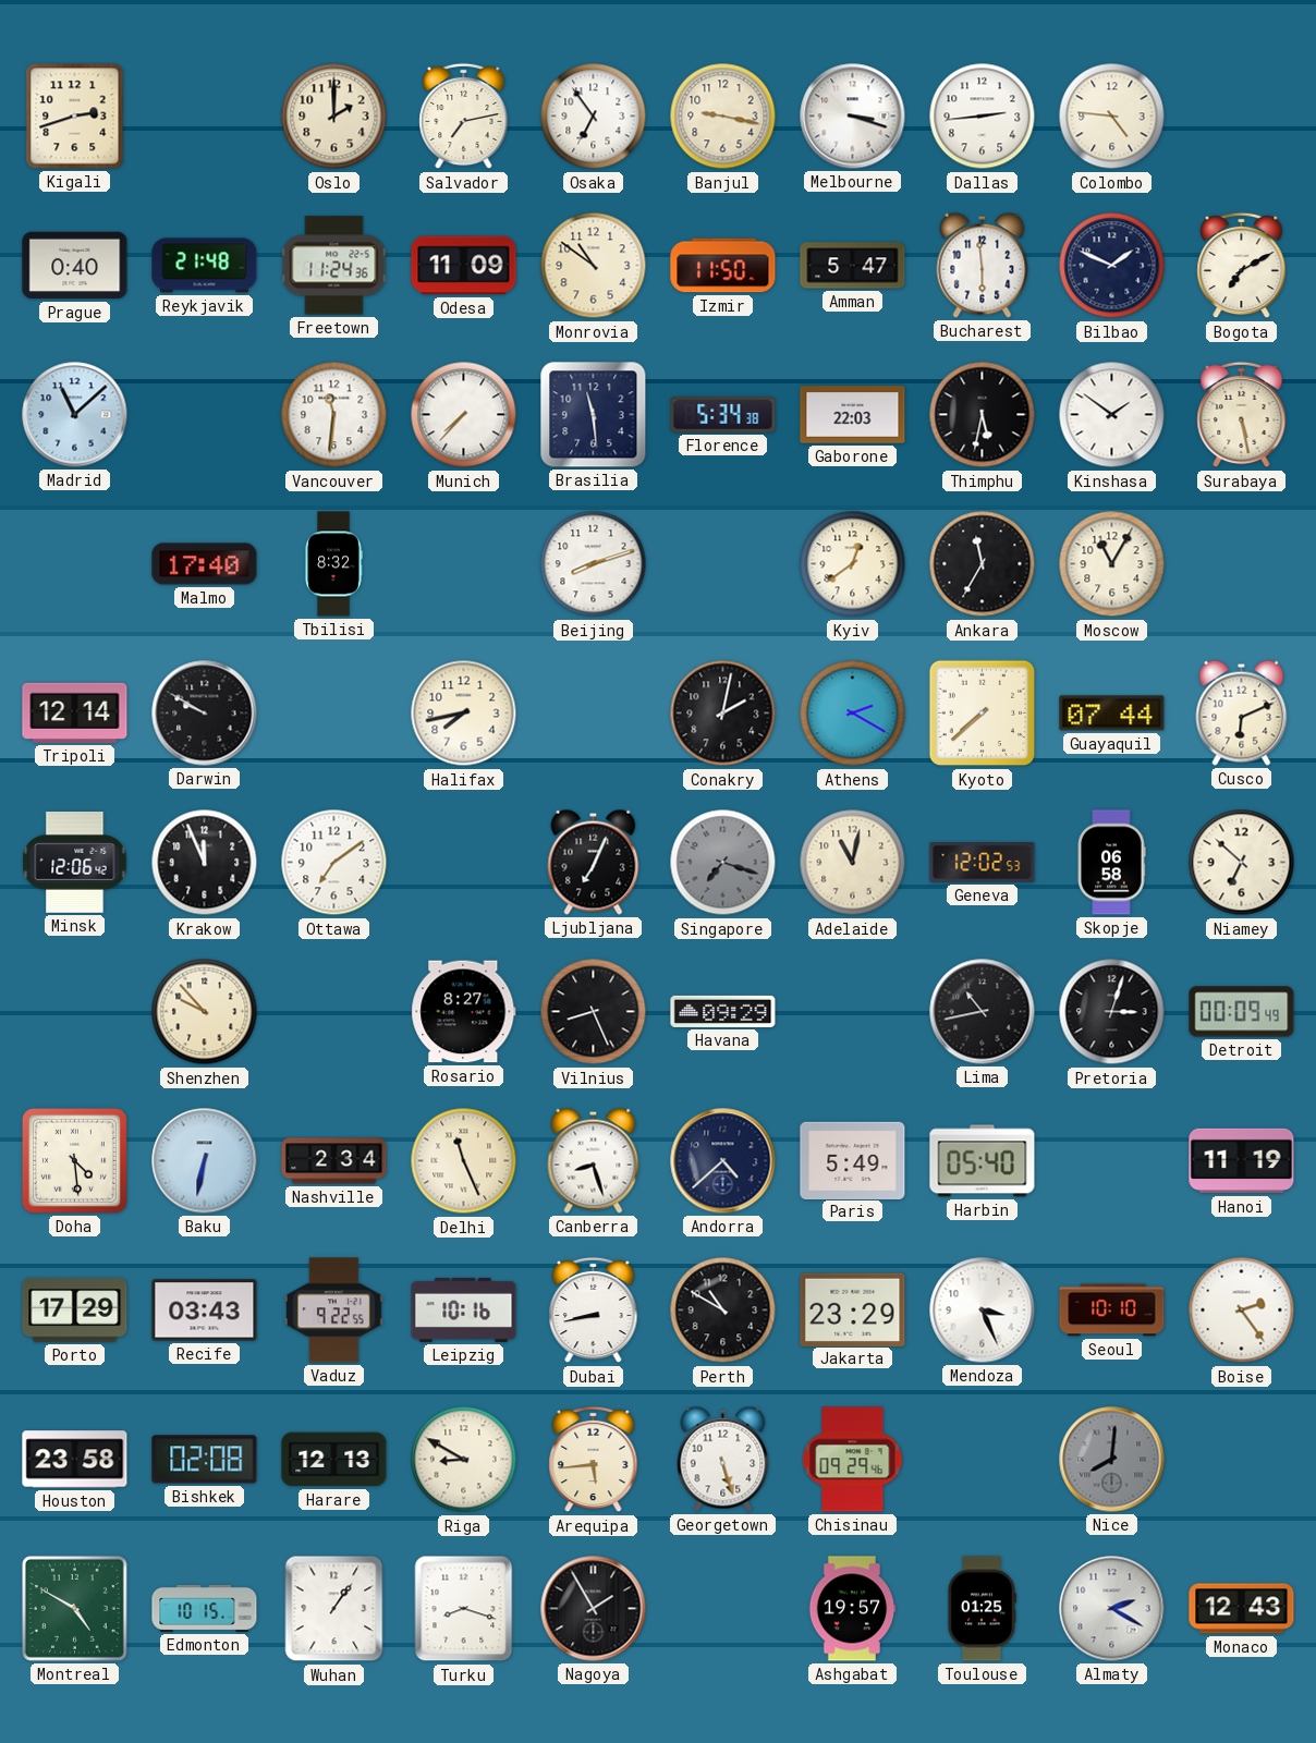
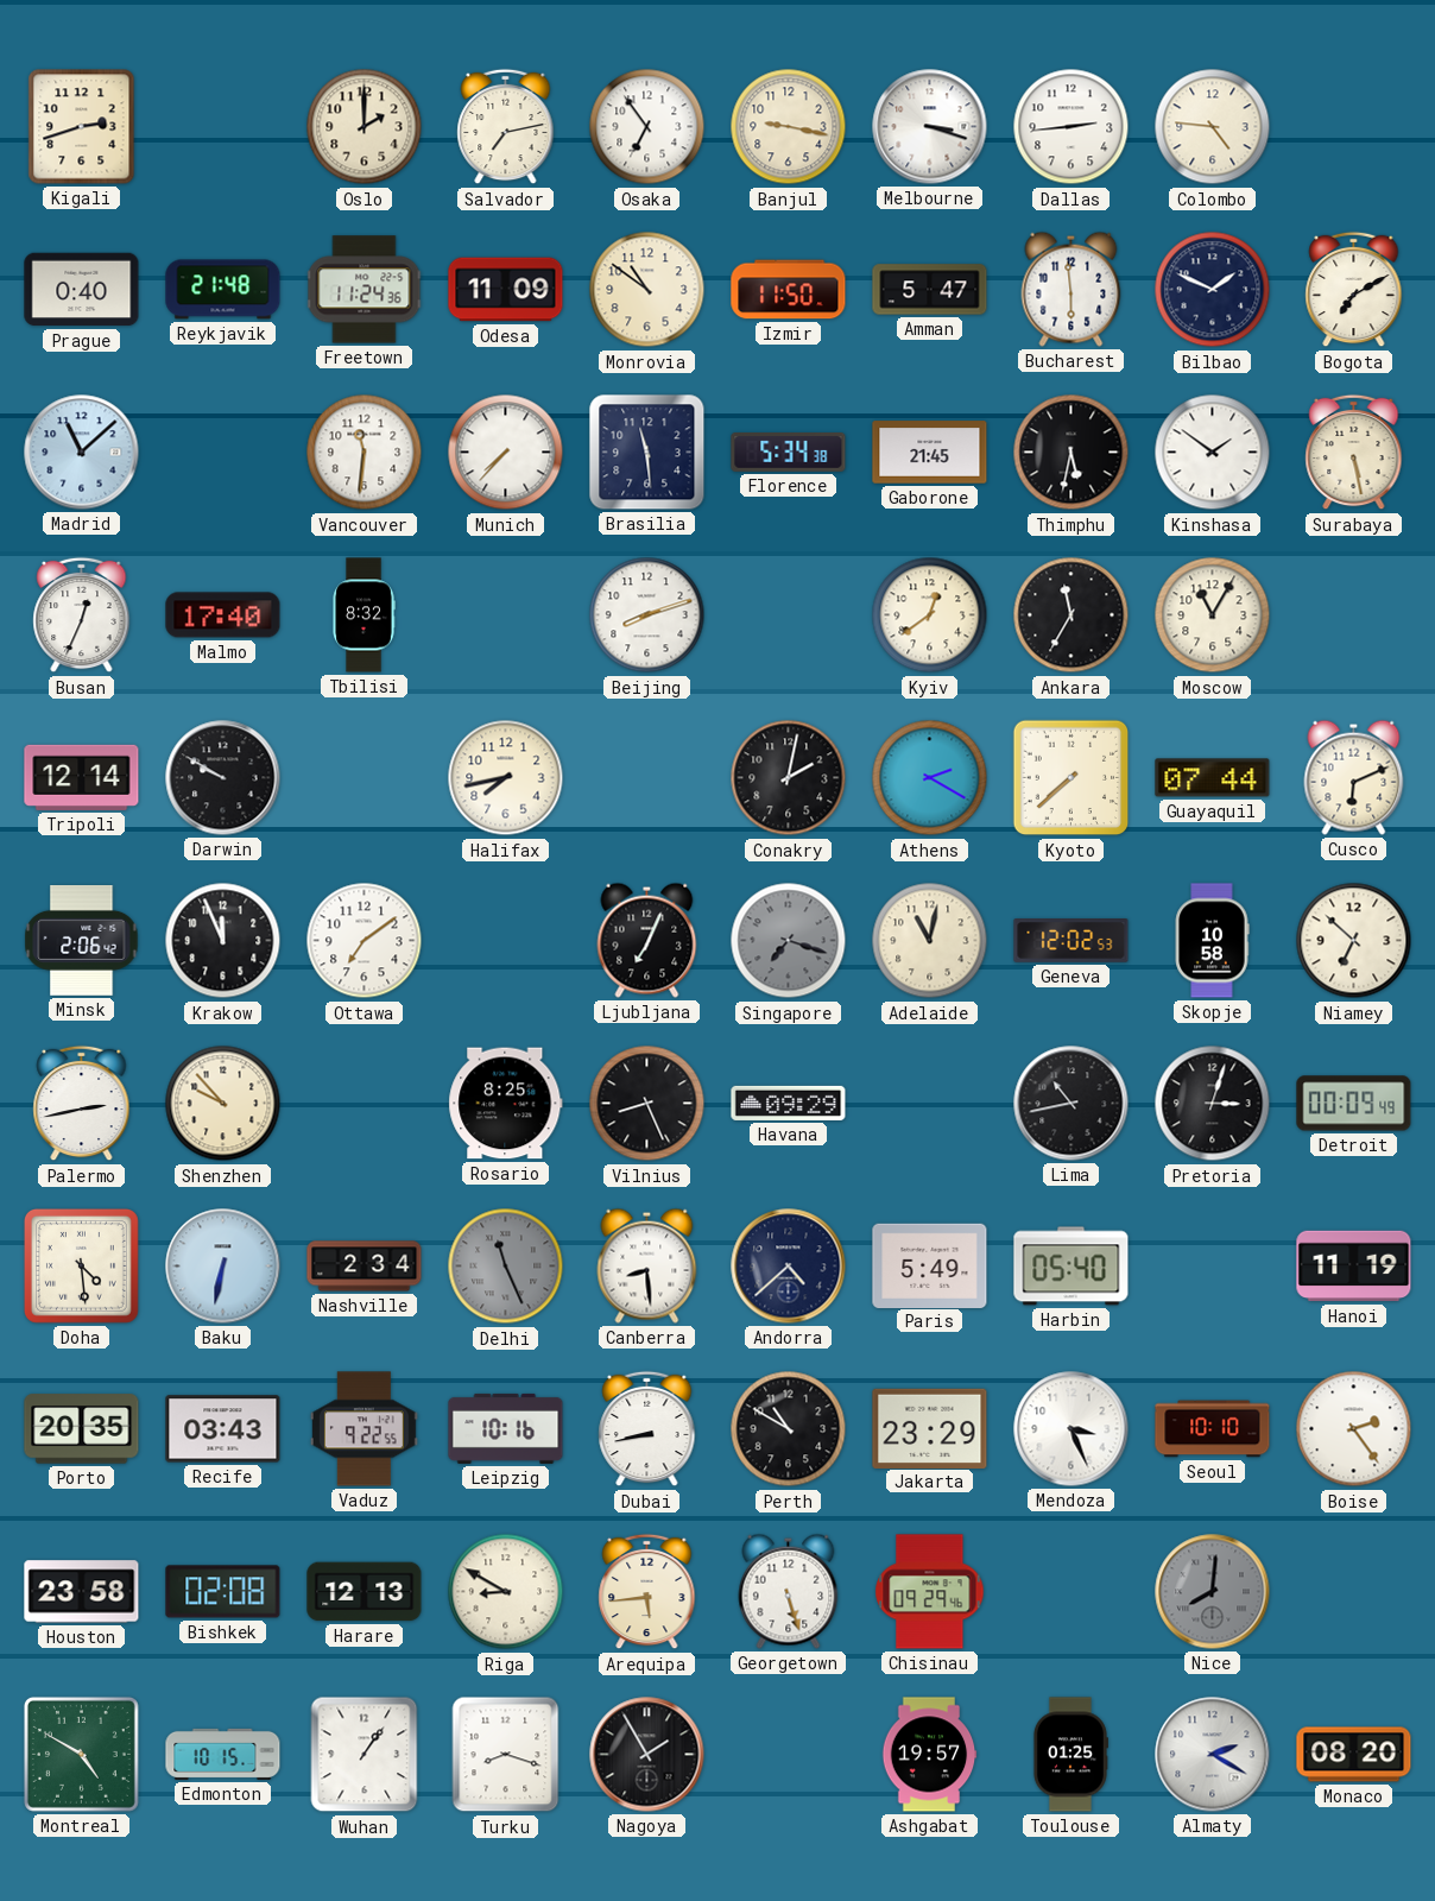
Gaborone: 22:03 -> 21:45 (930, 453)
Busan: none -> 12:34 (82, 615)
Minsk: 12:06 -> 2:06 (82, 941)
Skopje: 06:58 -> 10:58 (1212, 941)
Palermo: none -> 2:43 (82, 1104)
Rosario: 8:27 -> 8:25 (506, 1104)
Delhi dial: cream -> grey (506, 1267)
Canberra: 8:27 -> 8:29 (647, 1265)
Porto: 17:29 -> 20:35 (82, 1429)
Monaco: 12:43 -> 08:20 (1354, 1755)
